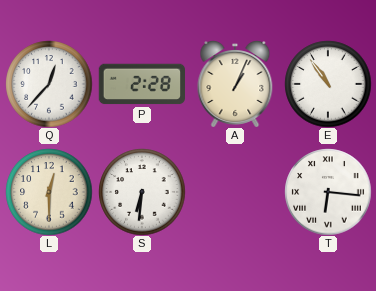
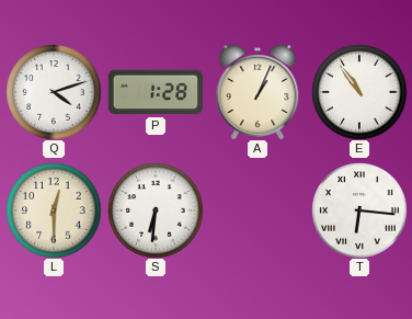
Q: 12:37 -> 4:12 (54, 92)
P: 2:28 -> 1:28 (154, 92)
